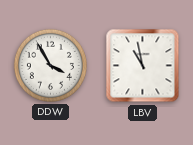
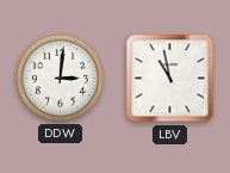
DDW: 3:55 -> 3:01 (60, 78)
